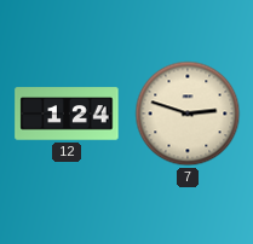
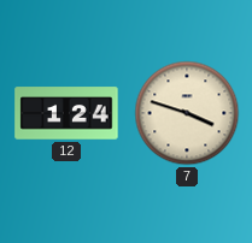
7: 2:48 -> 3:48 (187, 113)
